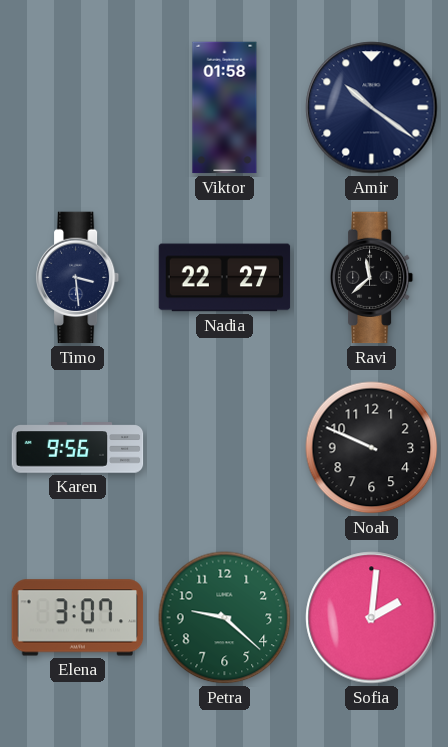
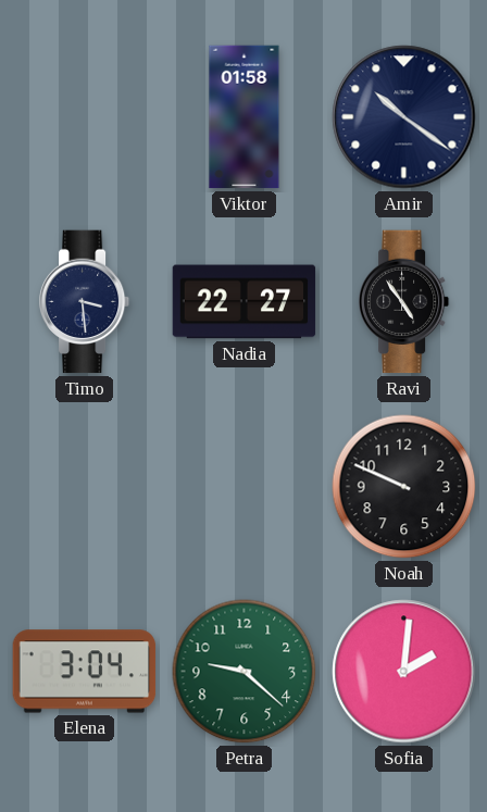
Ravi: 11:38 -> 4:54 (404, 302)
Karen: 9:56 -> none (78, 448)
Elena: 3:07 -> 3:04 (85, 672)
